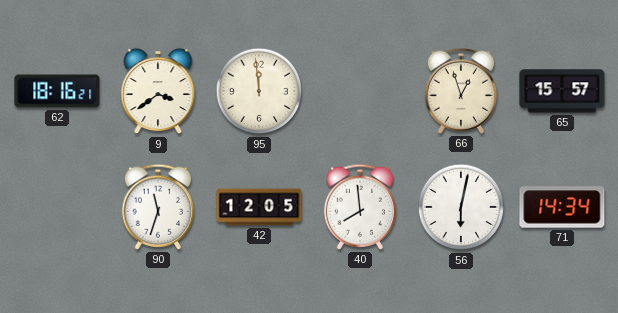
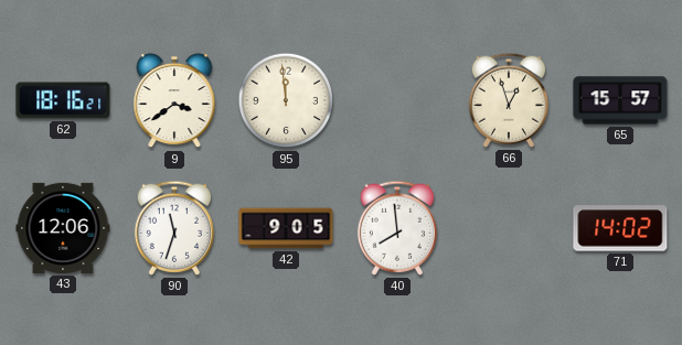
43: none -> 12:06 (63, 228)
42: 12:05 -> 9:05 (286, 228)
56: 6:02 -> none (461, 207)
71: 14:34 -> 14:02 (620, 228)
